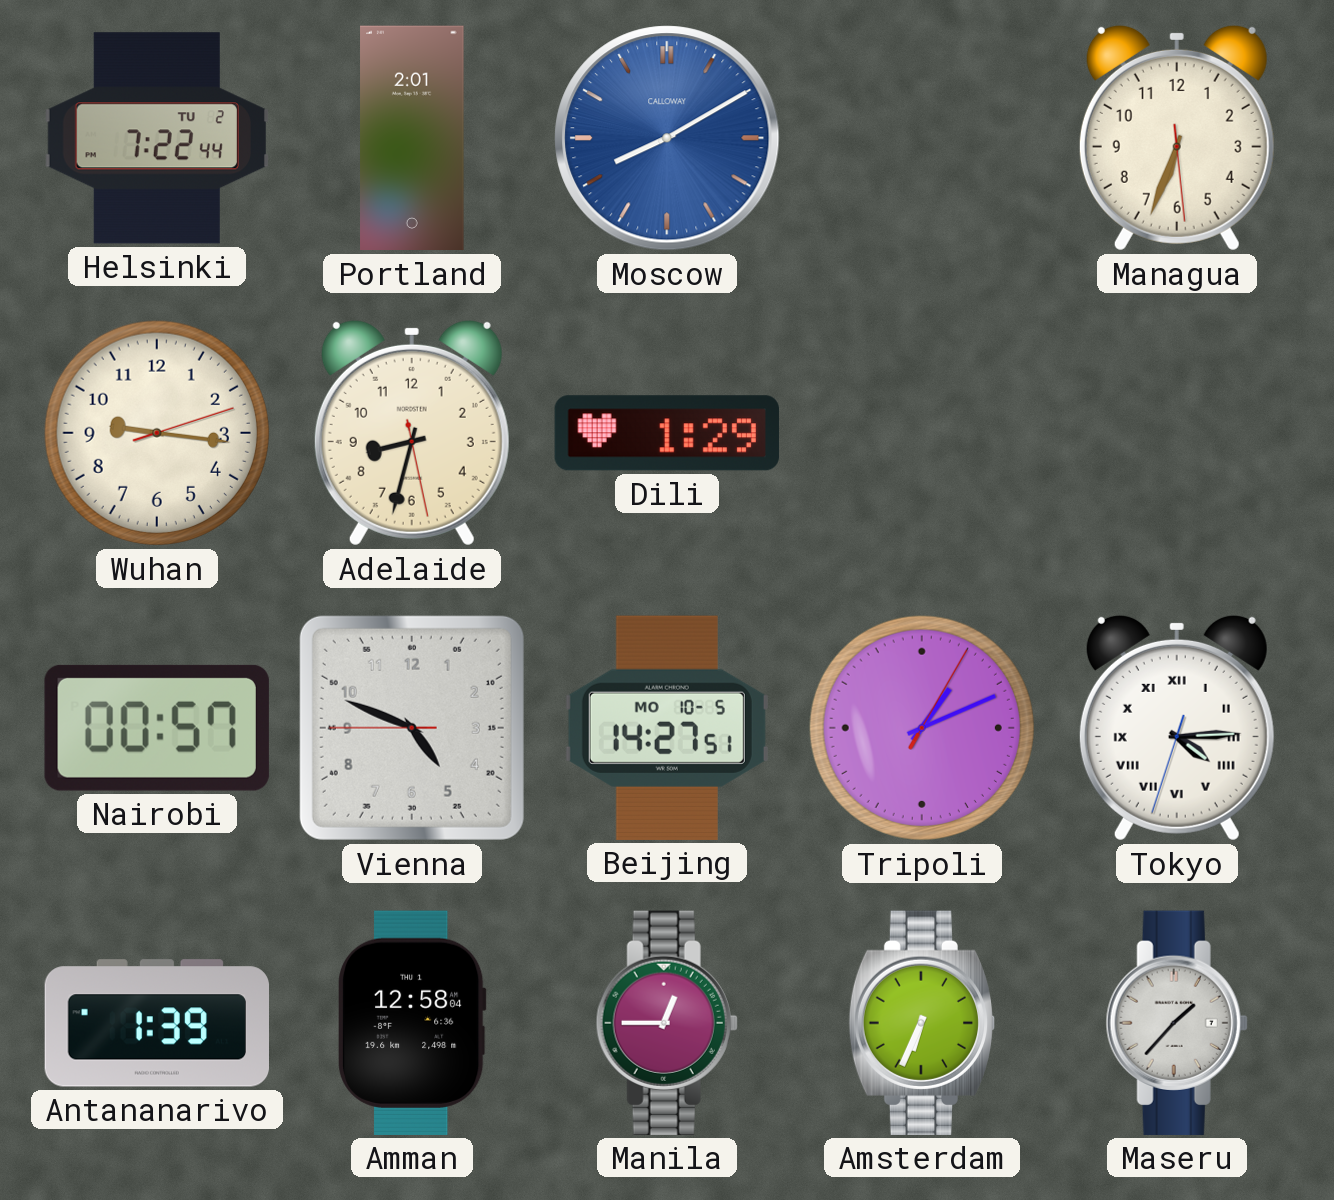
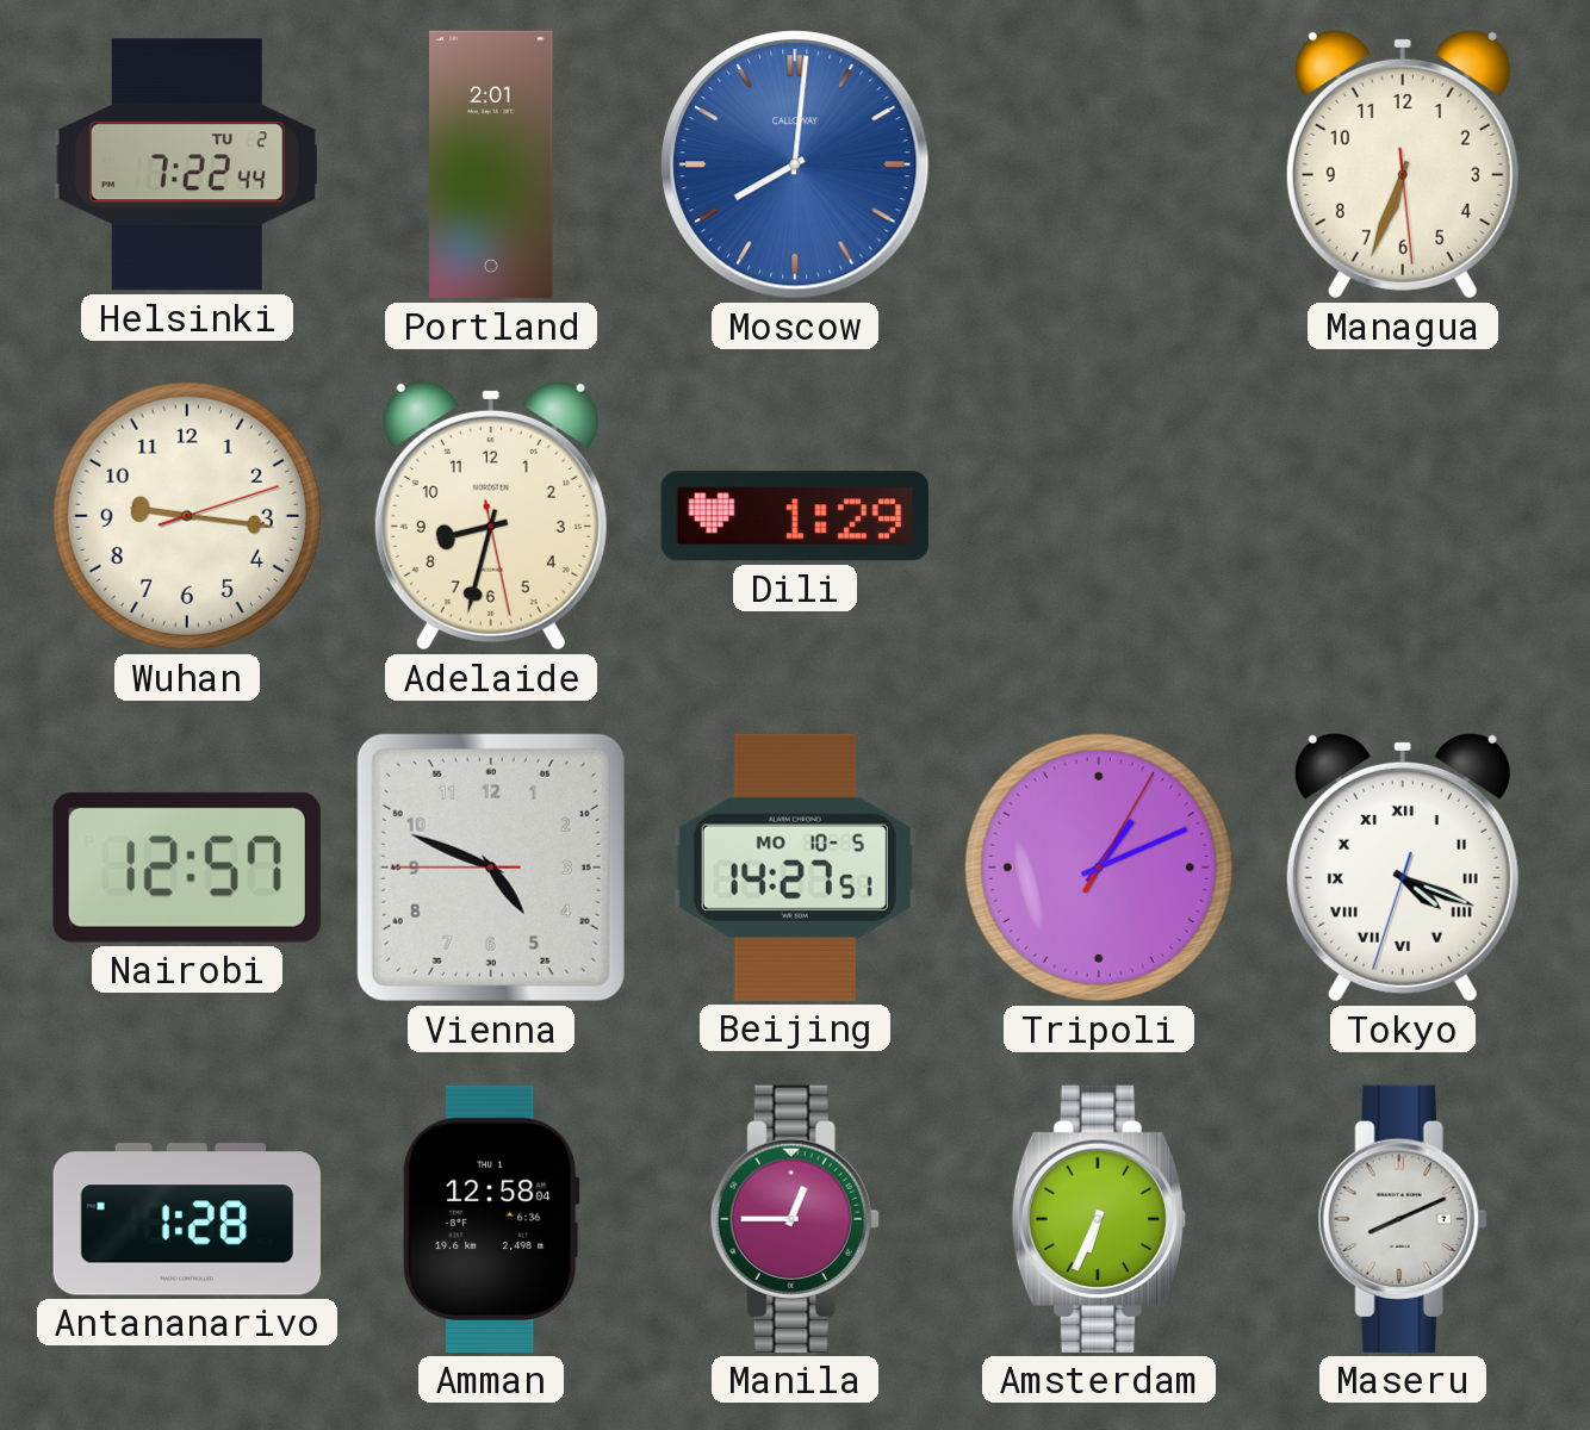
Moscow: 8:10 -> 8:01 (795, 164)
Nairobi: 00:57 -> 12:57 (187, 868)
Tokyo: 4:14 -> 4:18 (1403, 868)
Antananarivo: 1:39 -> 1:28 (186, 1219)
Maseru: 1:37 -> 8:11 (1403, 1219)
